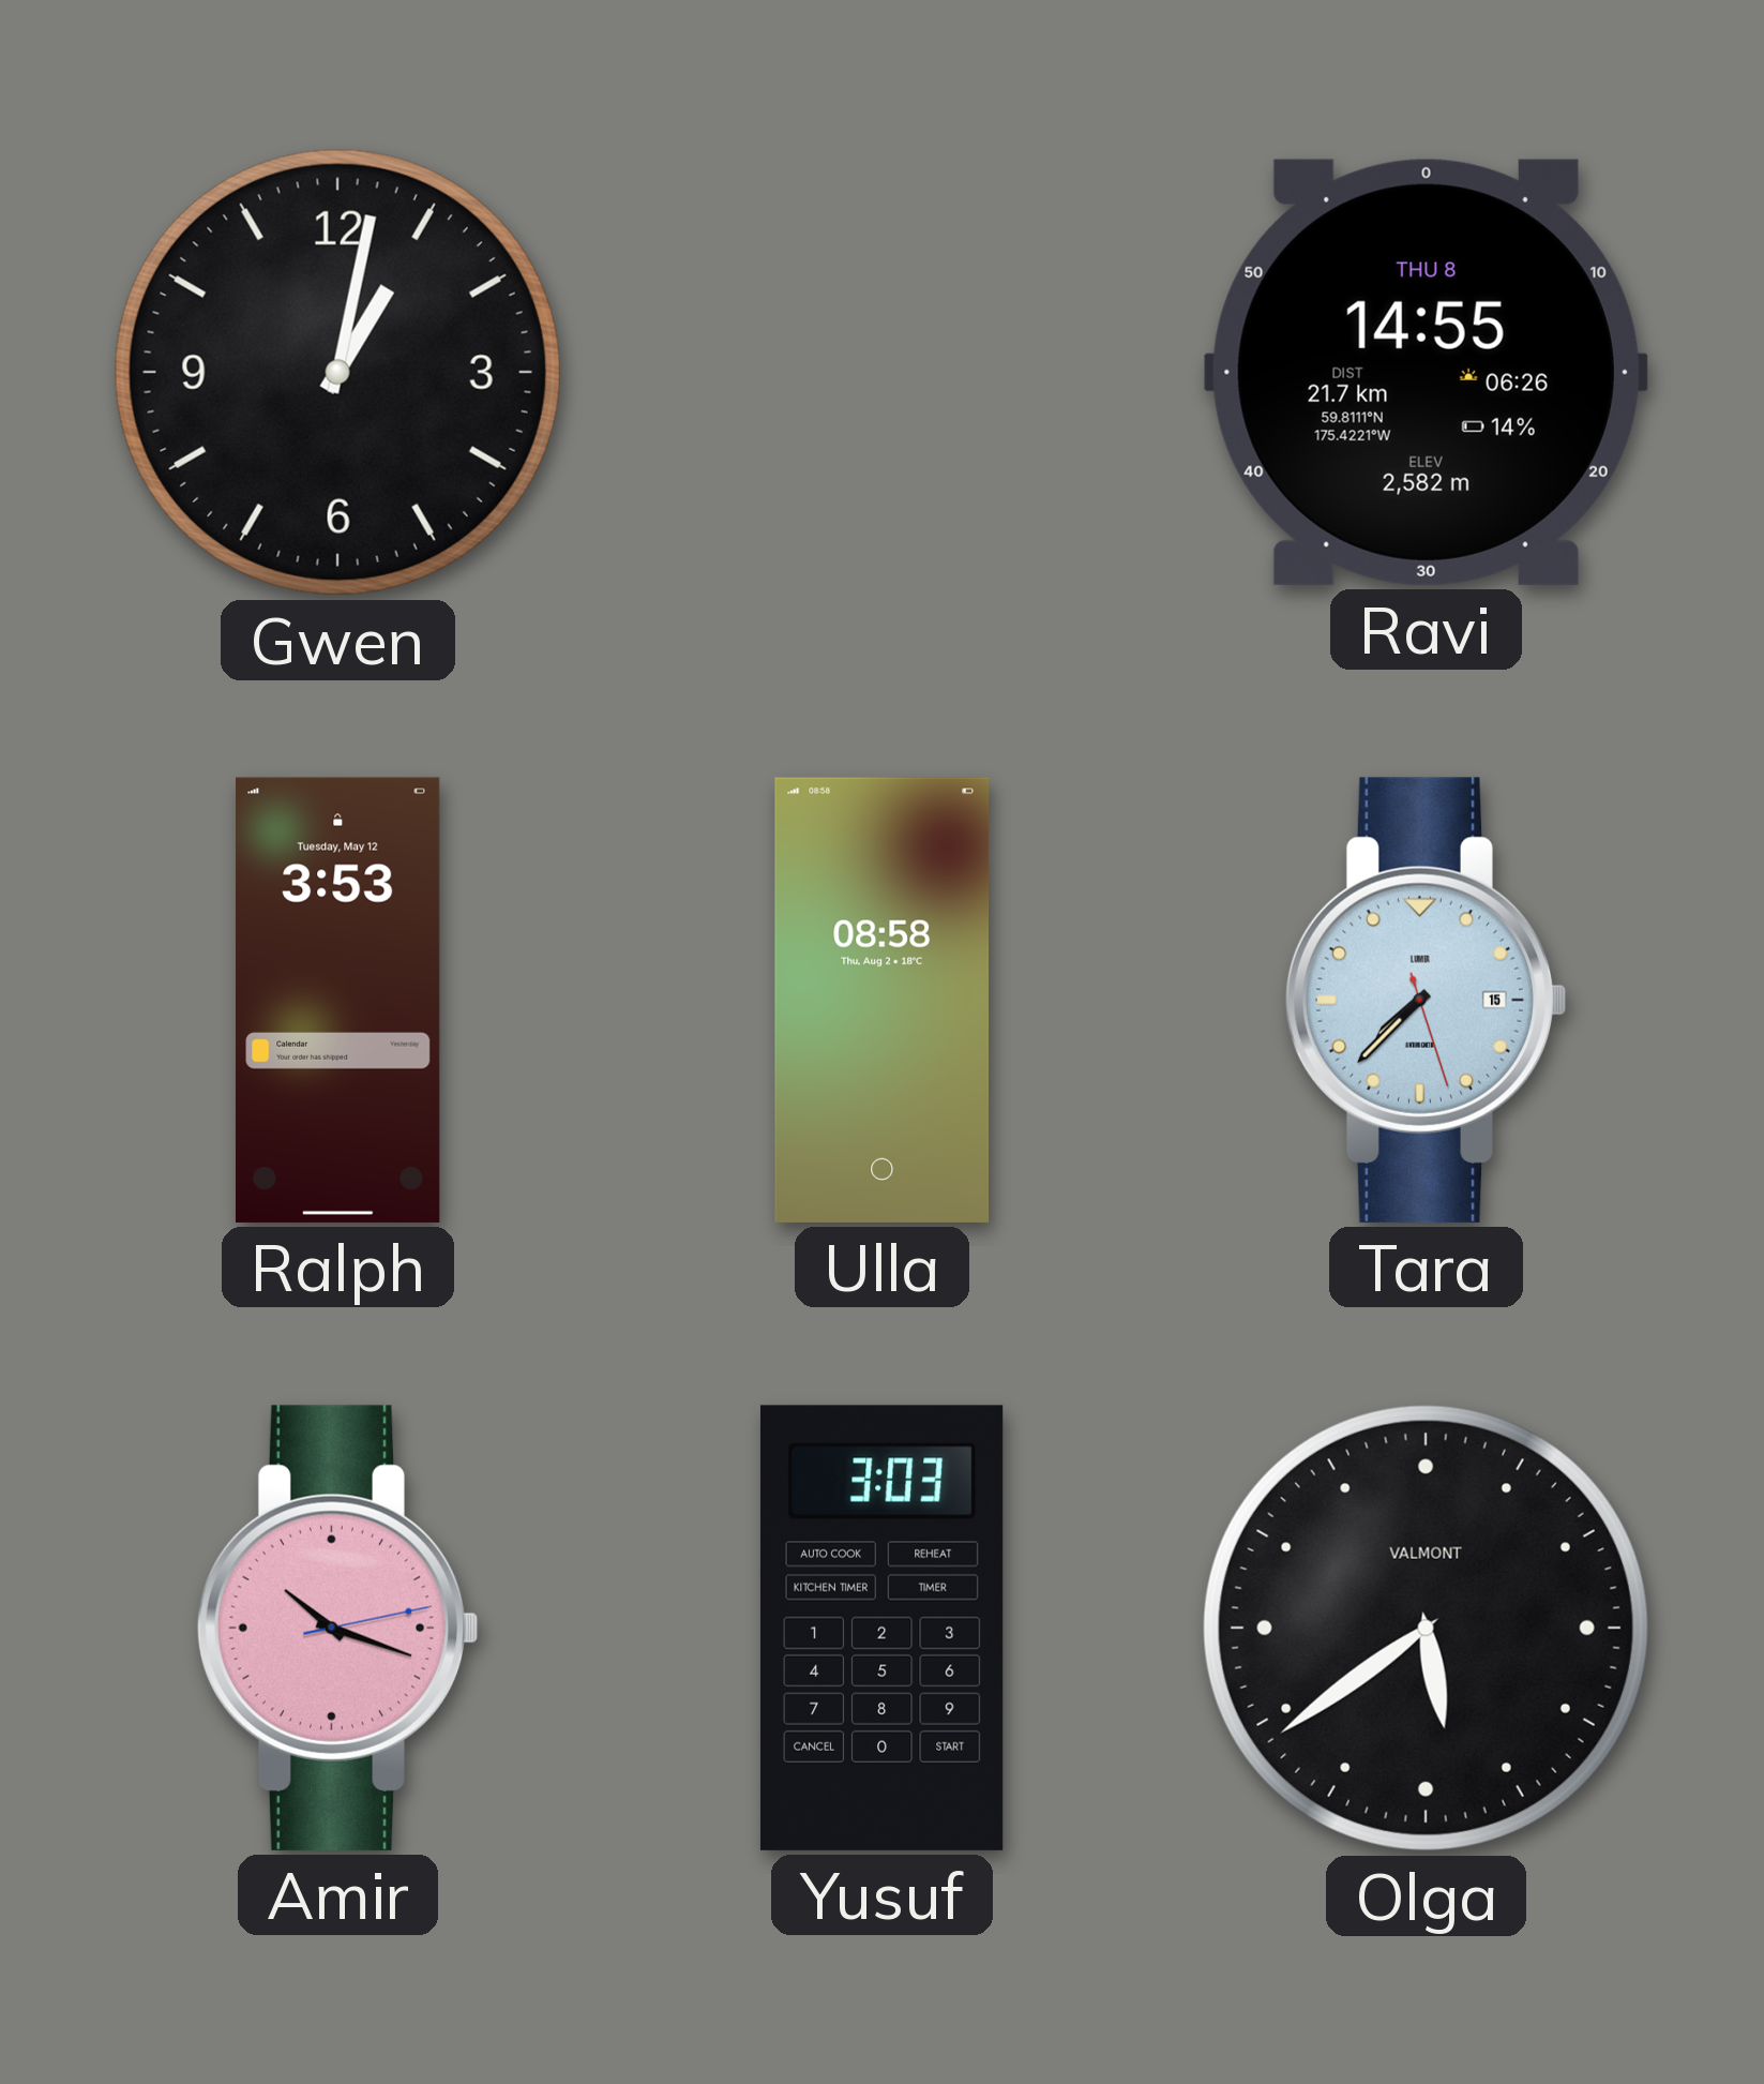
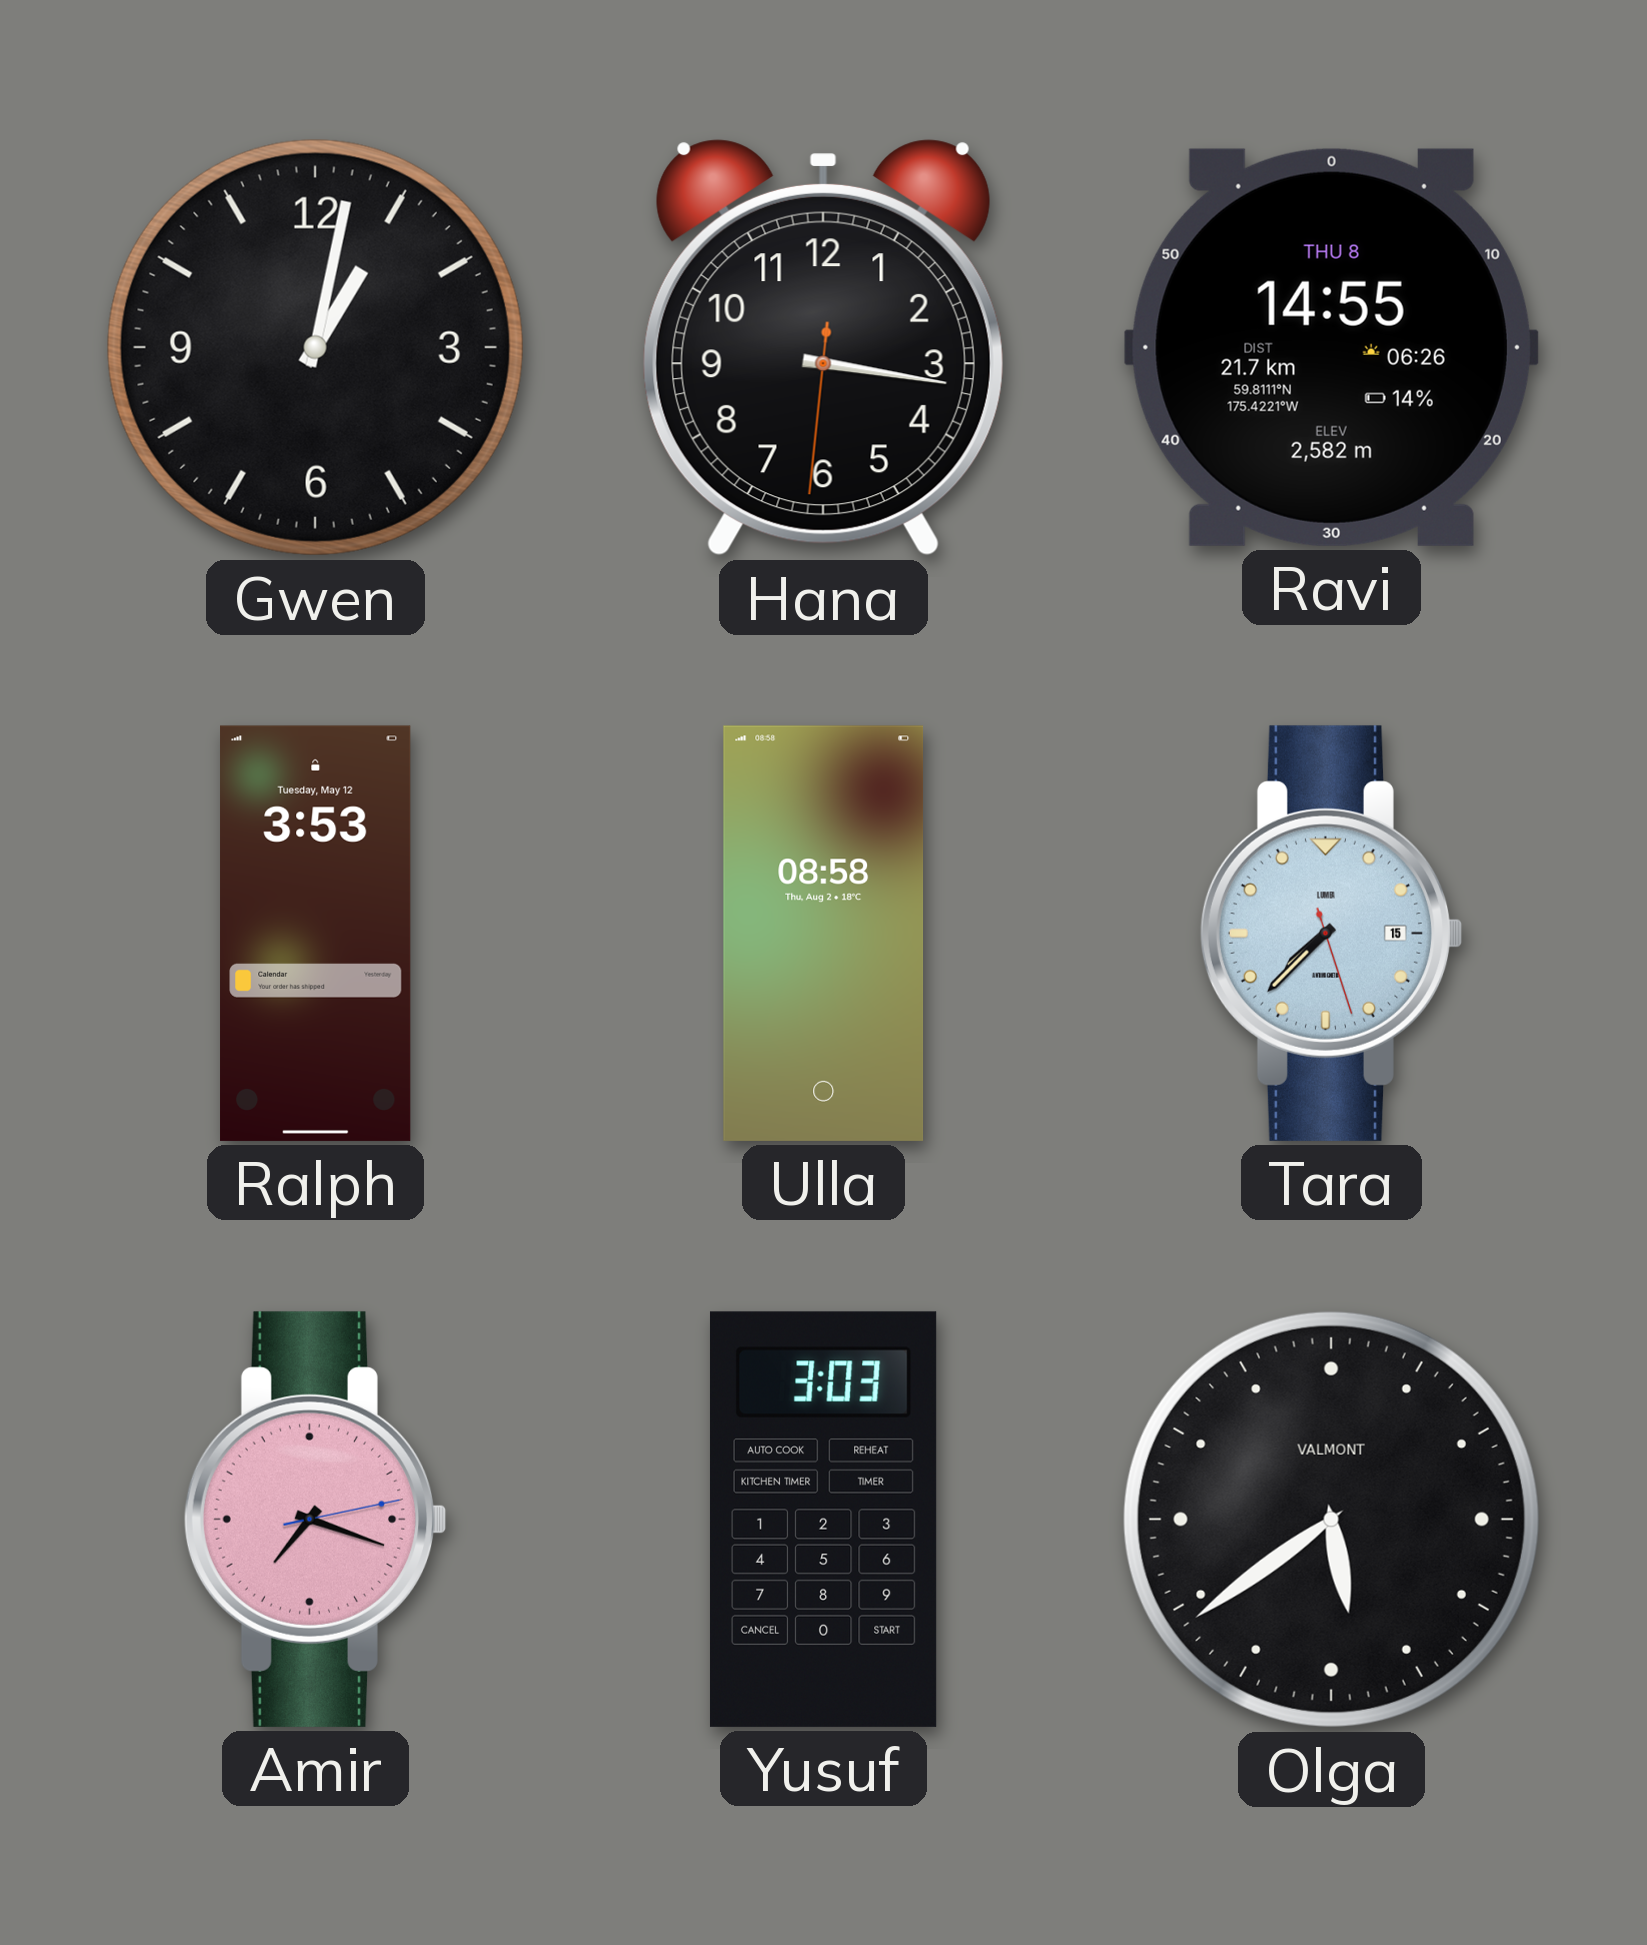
Hana: none -> 3:16 (823, 348)
Amir: 10:18 -> 7:18 (315, 1519)
